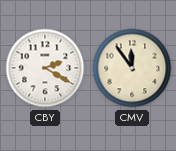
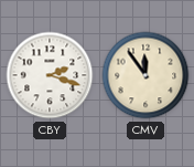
CBY: 2:20 -> 2:18 (50, 75)
